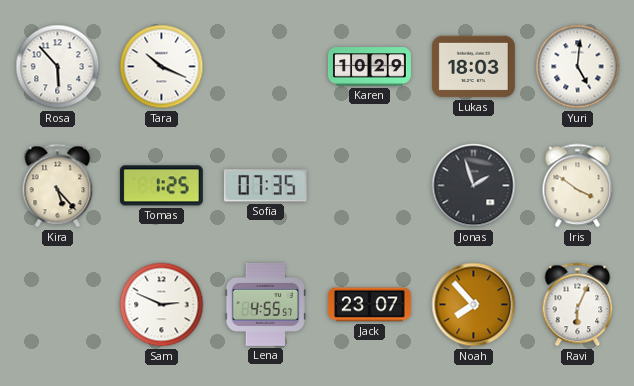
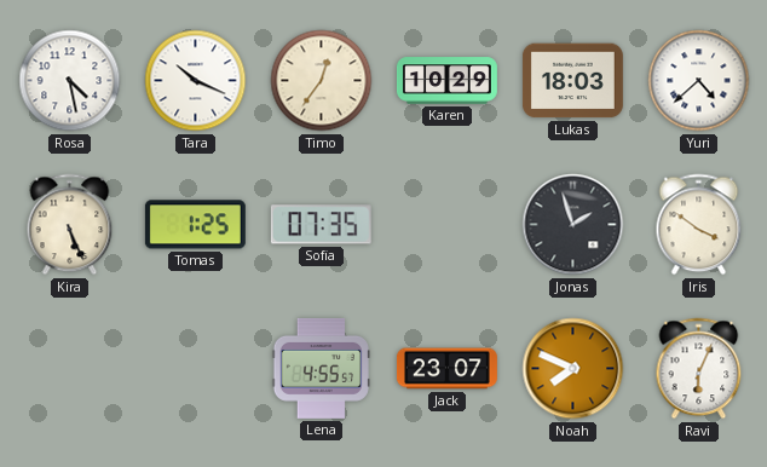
Rosa: 5:53 -> 4:28 (70, 81)
Timo: none -> 12:36 (322, 81)
Yuri: 5:01 -> 4:38 (699, 81)
Kira: 5:23 -> 5:26 (70, 225)
Sam: 2:49 -> none (162, 305)
Noah: 7:53 -> 7:49 (573, 369)
